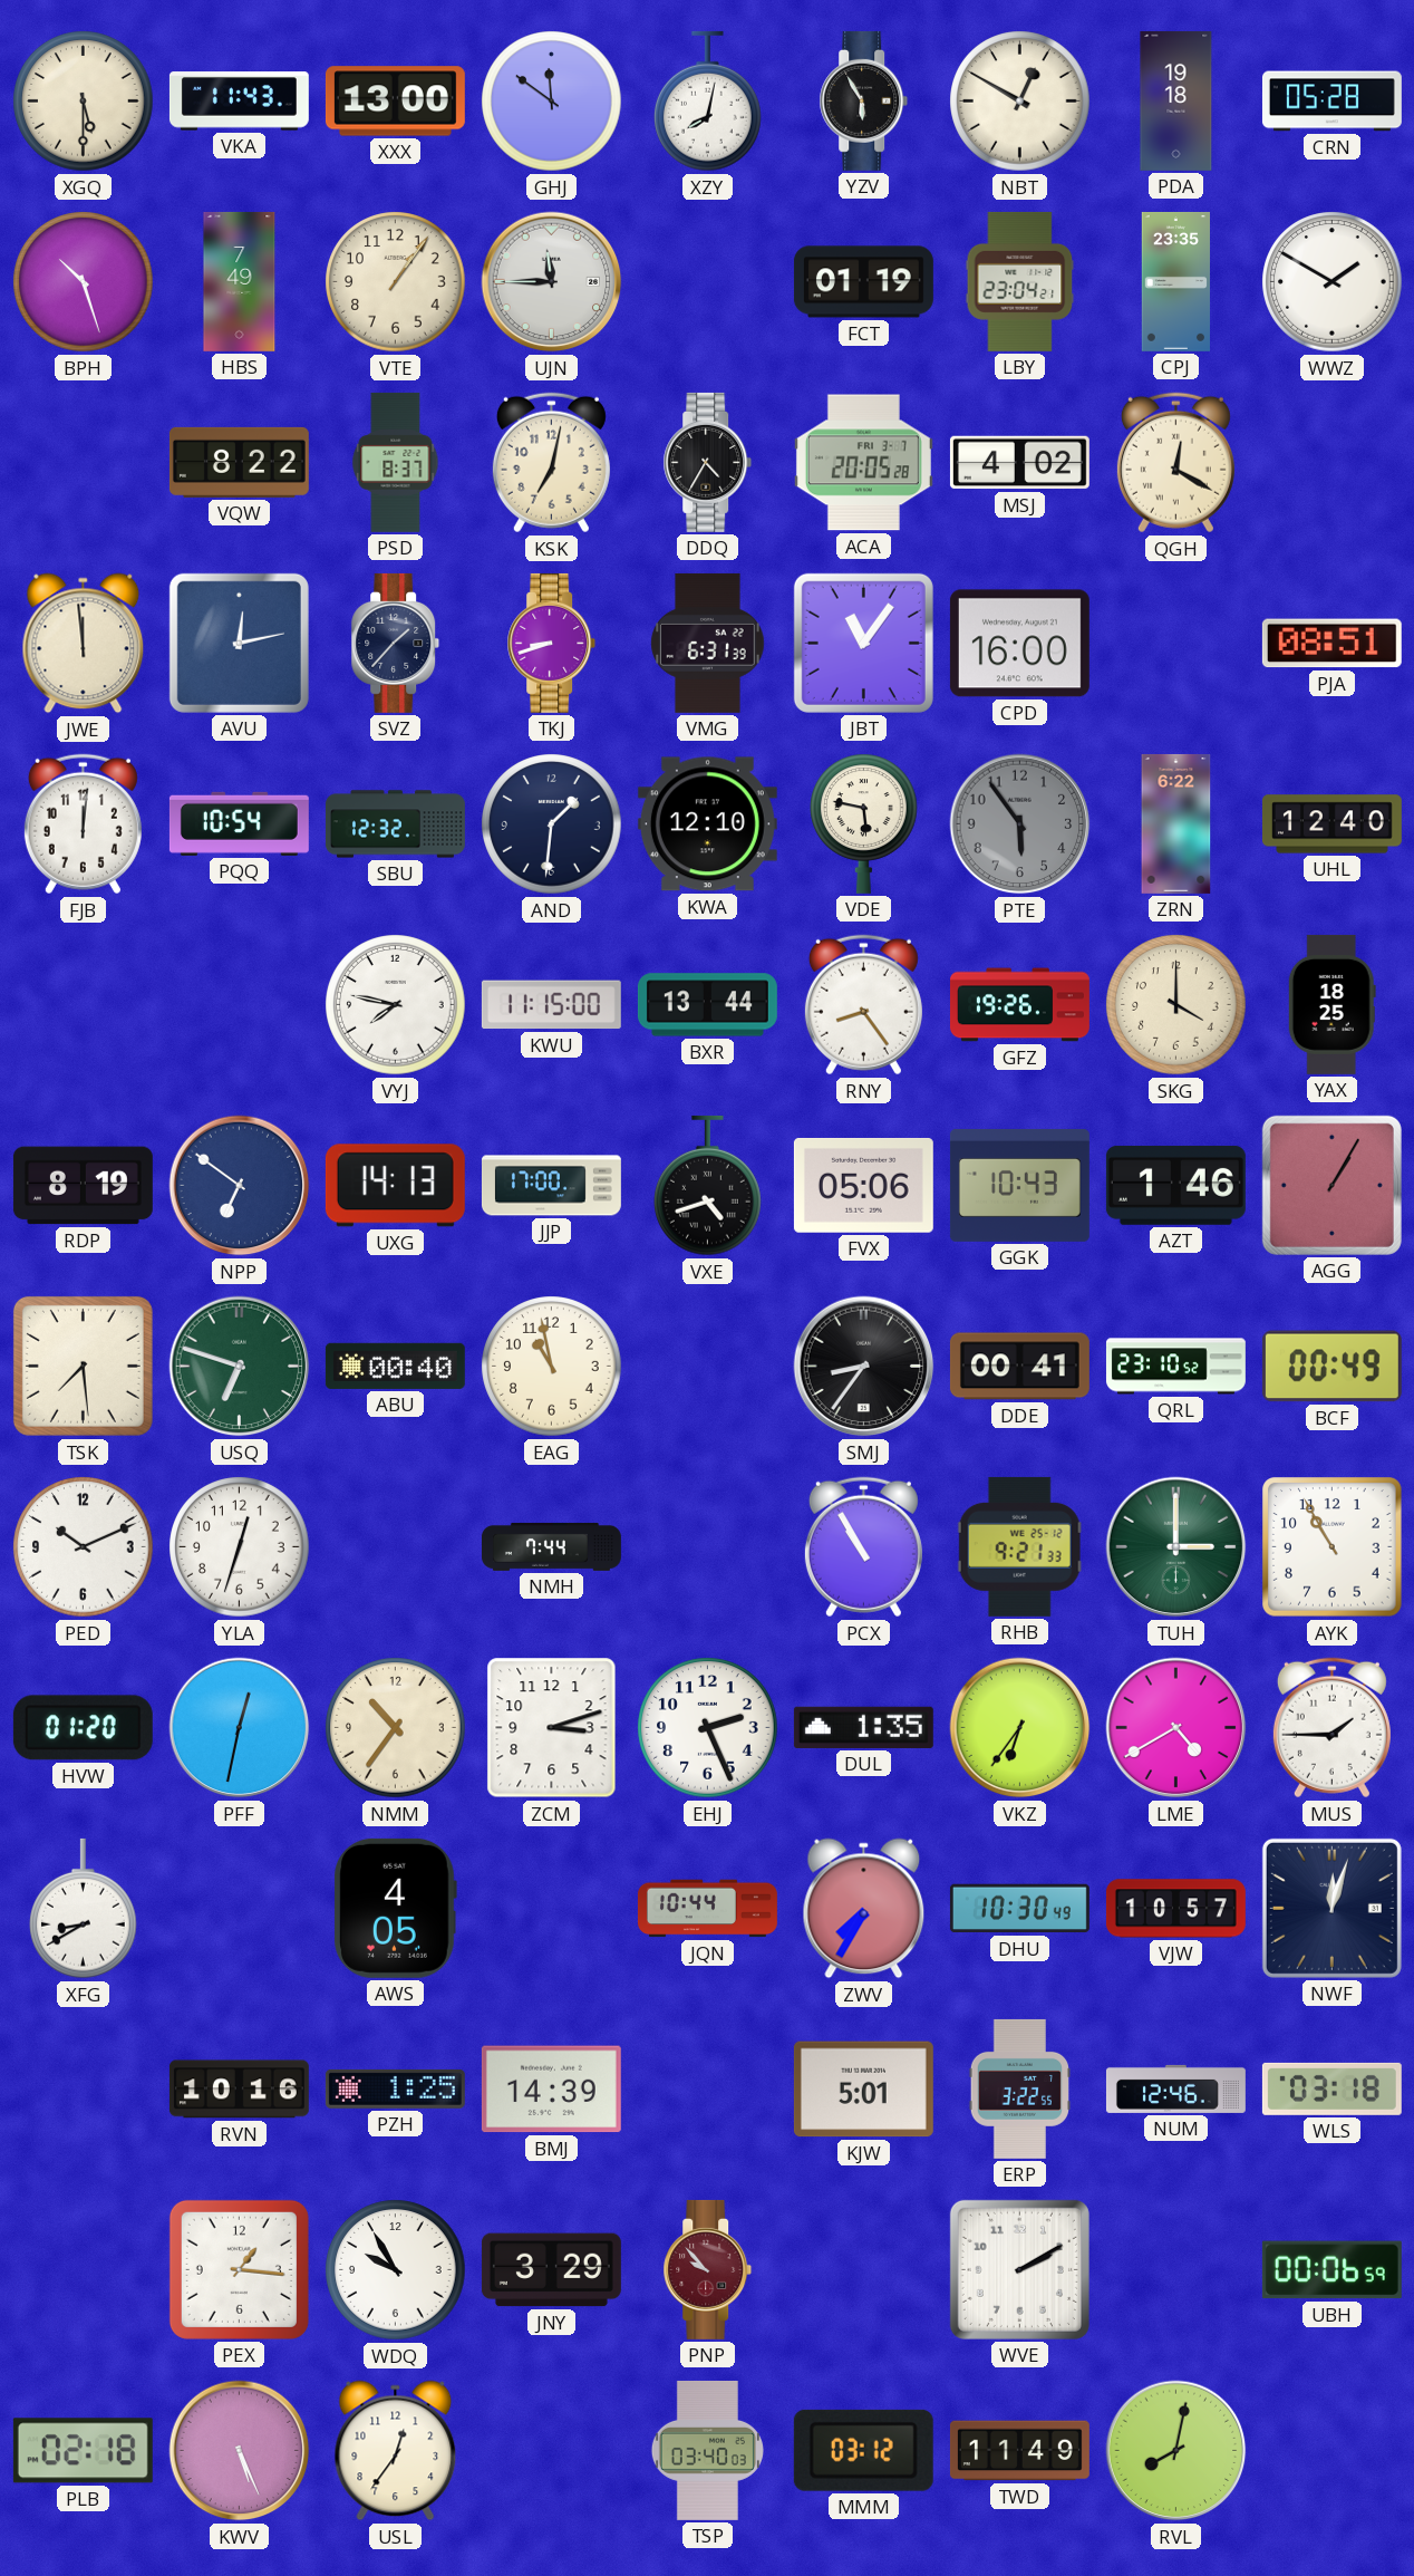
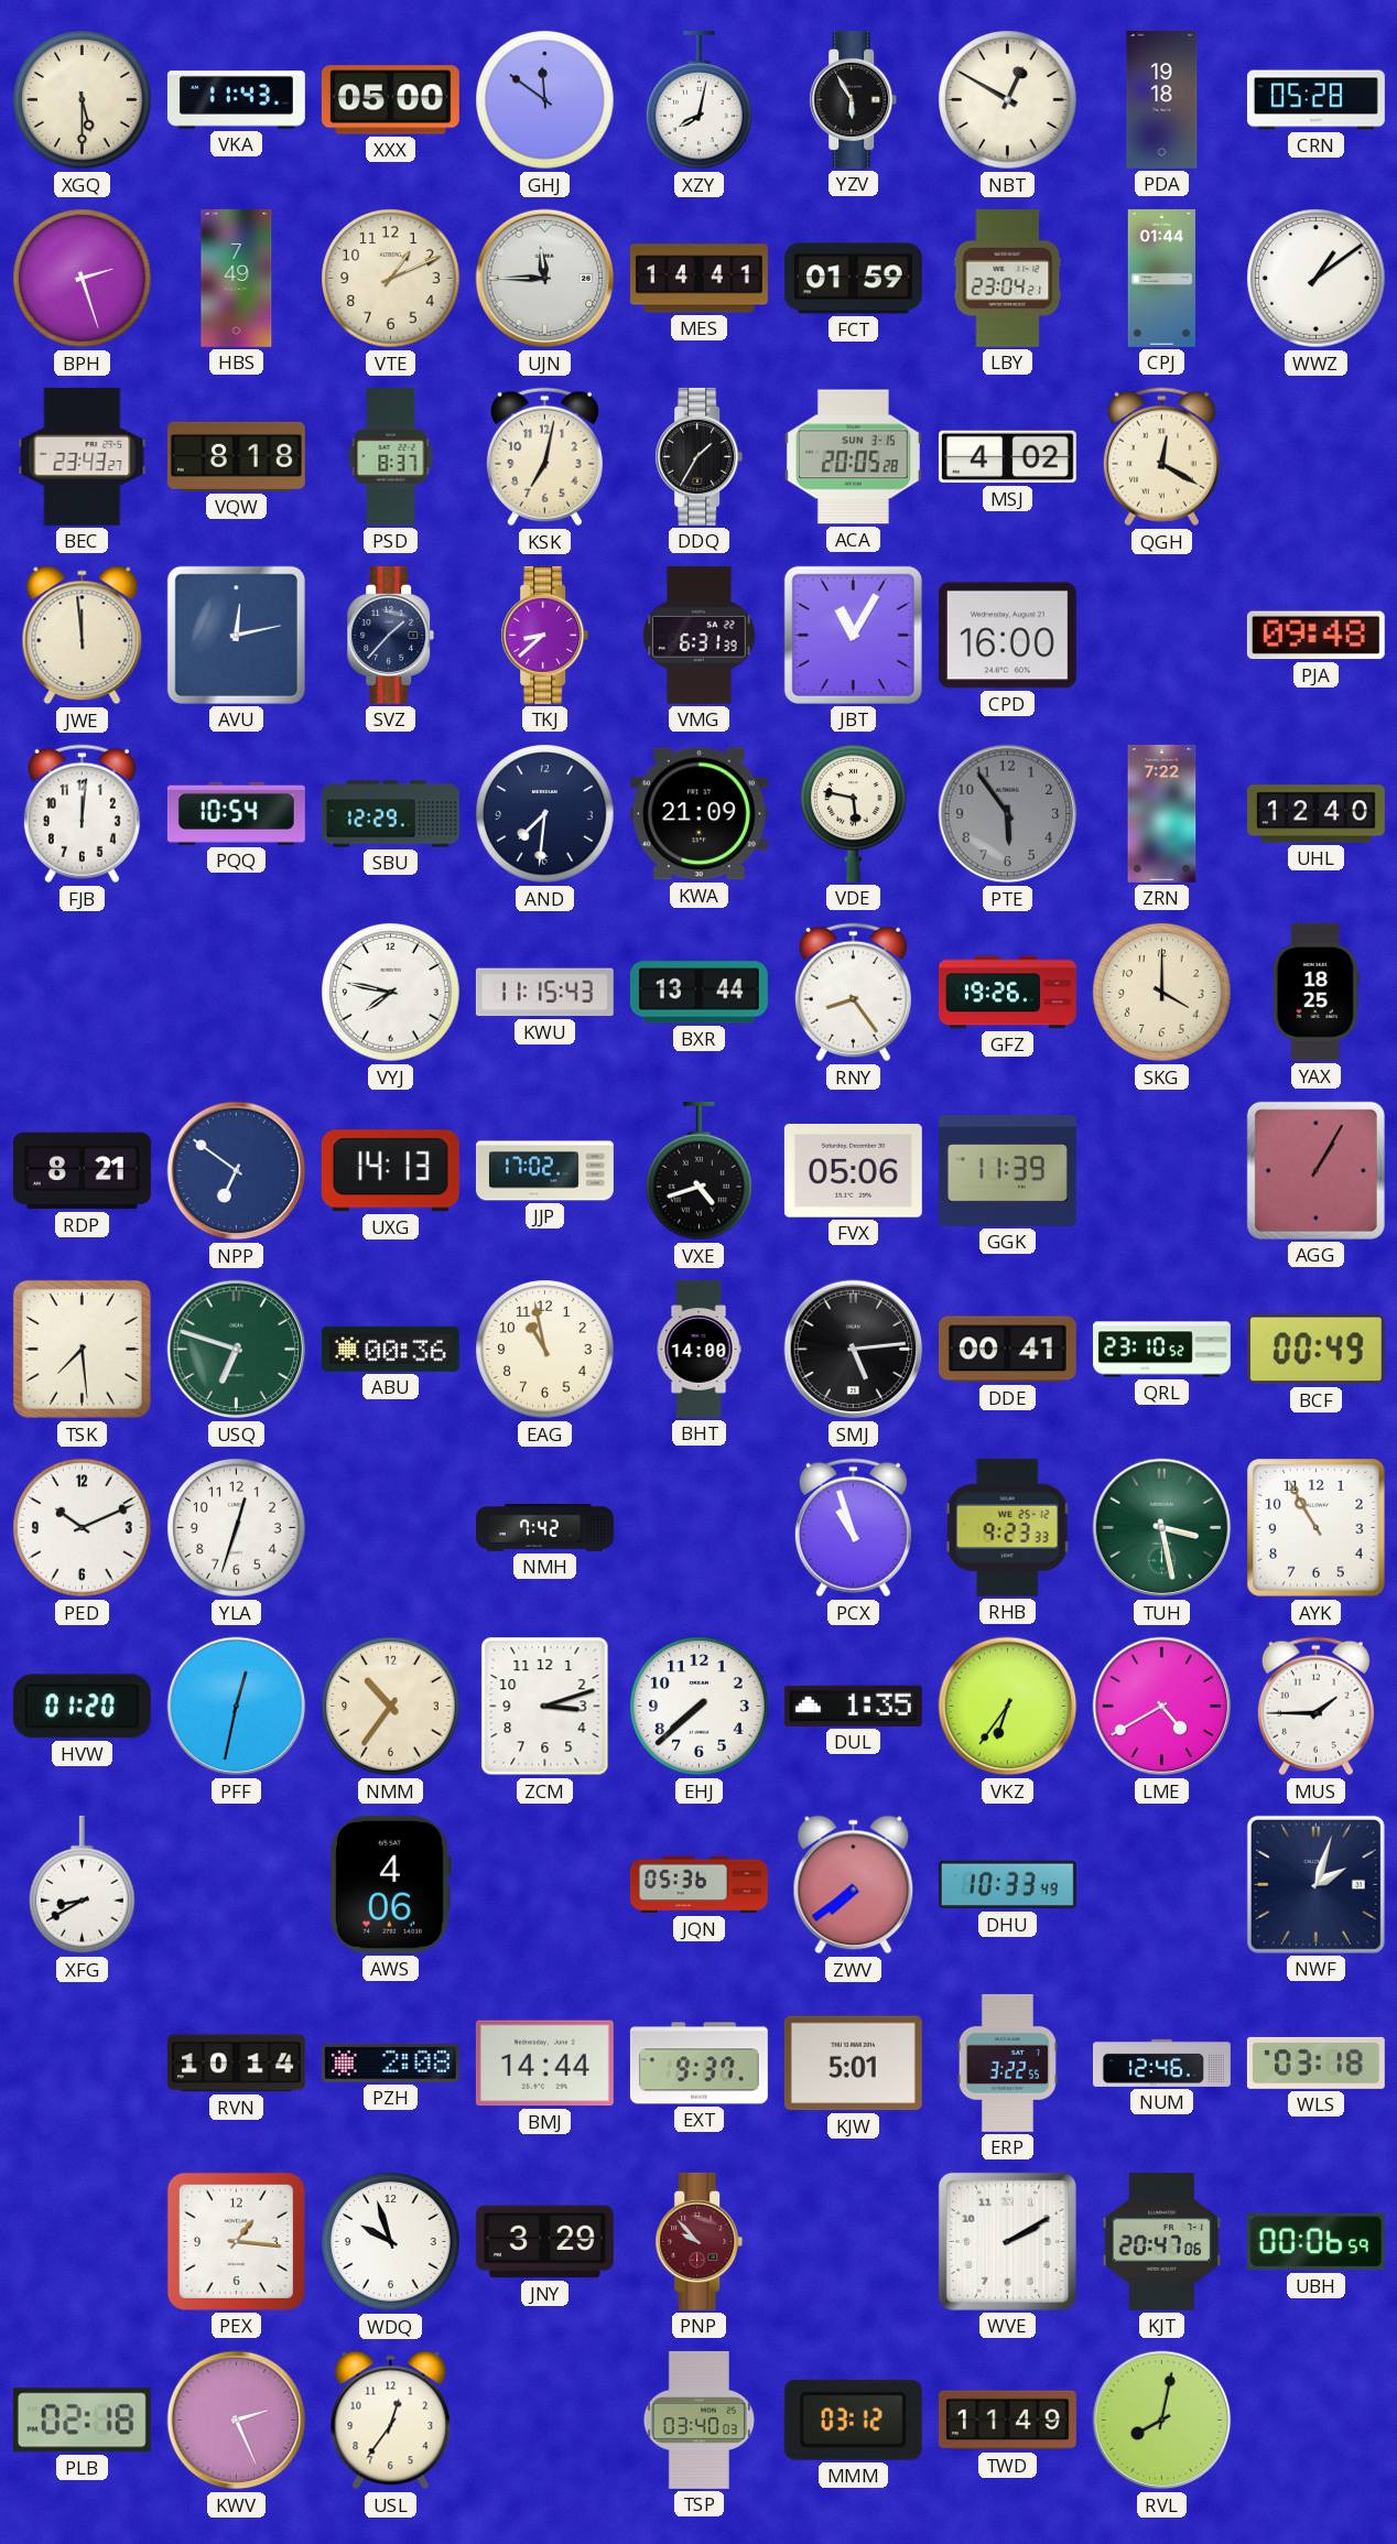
XXX: 13:00 -> 05:00 (390, 100)
BPH: 10:27 -> 2:27 (83, 279)
VTE: 1:06 -> 1:11 (391, 279)
MES: none -> 14:41 (698, 279)
FCT: 01:19 -> 01:59 (853, 279)
CPJ: 23:35 -> 01:44 (1161, 278)
WWZ: 1:50 -> 1:09 (1317, 279)
BEC: none -> 23:43 (83, 456)
VQW: 8:22 -> 8:18 (236, 456)
DDQ: 4:35 -> 1:35 (700, 456)
ACA date: FRI 3-7 -> SUN 3-15 (853, 457)
TKJ: 8:42 -> 8:38 (545, 635)
JBT: 11:06 -> 11:05 (853, 635)
PJA: 08:51 -> 09:48 (1315, 636)
SBU: 12:32 -> 12:29 (390, 814)
AND: 1:31 -> 7:31 (545, 814)
KWA: 12:10 -> 21:09 (698, 814)
ZRN: 6:22 -> 7:22 (1162, 813)
KWU: 11:15:00 -> 11:15:43 (544, 993)
RDP: 8:19 -> 8:21 (82, 1171)
JJP: 17:00 -> 17:02 (544, 1171)
GGK: 10:43 -> 11:39 (1007, 1170)
AZT: 1:46 -> none (1175, 1185)
ABU: 00:40 -> 00:36 (390, 1349)
BHT: none -> 14:00 (698, 1349)
SMJ: 8:36 -> 5:14 (854, 1350)
NMH: 7:44 -> 7:42 (544, 1528)
PCX: 10:55 -> 10:57 (853, 1528)
RHB: 9:21 -> 9:23 (1007, 1527)
TUH: 3:00 -> 3:28 (1162, 1528)
EHJ: 2:26 -> 7:38 (700, 1707)
AWS: 4:05 -> 4:06 (390, 1884)
JQN: 10:44 -> 05:36 (698, 1885)
ZWV: 7:35 -> 7:39 (854, 1885)
DHU: 10:30 -> 10:33 (1007, 1885)
VJW: 10:57 -> none (1175, 1909)
NWF: 12:03 -> 2:03 (1315, 1884)
RVN: 10:16 -> 10:14 (236, 2064)
PZH: 1:25 -> 2:08 (390, 2063)
BMJ: 14:39 -> 14:44 (544, 2064)
EXT: none -> 9:37 (698, 2064)
WDQ: 9:55 -> 9:57 (391, 2242)
KJT: none -> 20:47 (1161, 2241)
KWV: 5:26 -> 2:26 (237, 2421)
